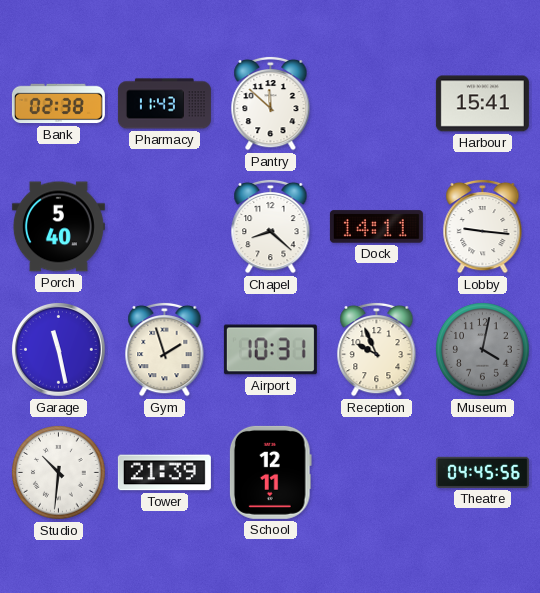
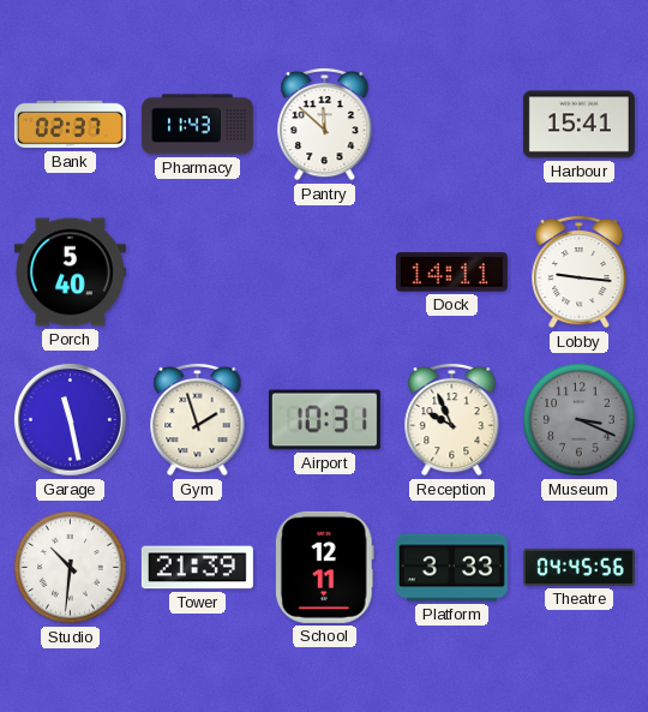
Bank: 02:38 -> 02:37 (70, 125)
Chapel: 8:22 -> none (271, 226)
Museum: 4:02 -> 3:19 (580, 420)
Platform: none -> 3:33 (451, 568)
